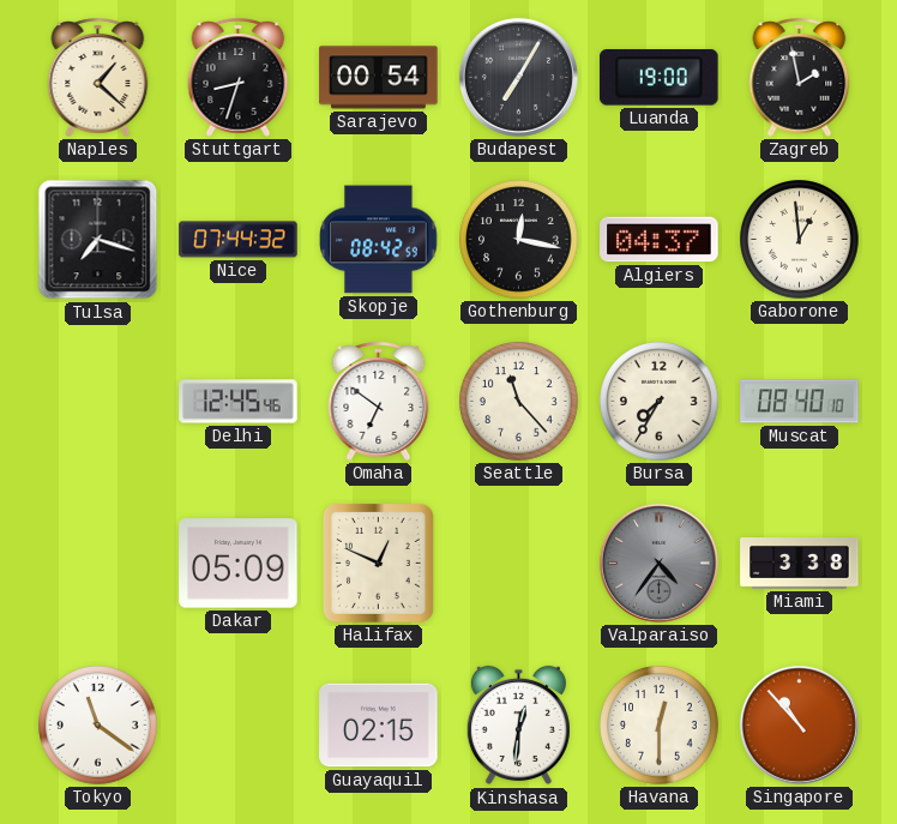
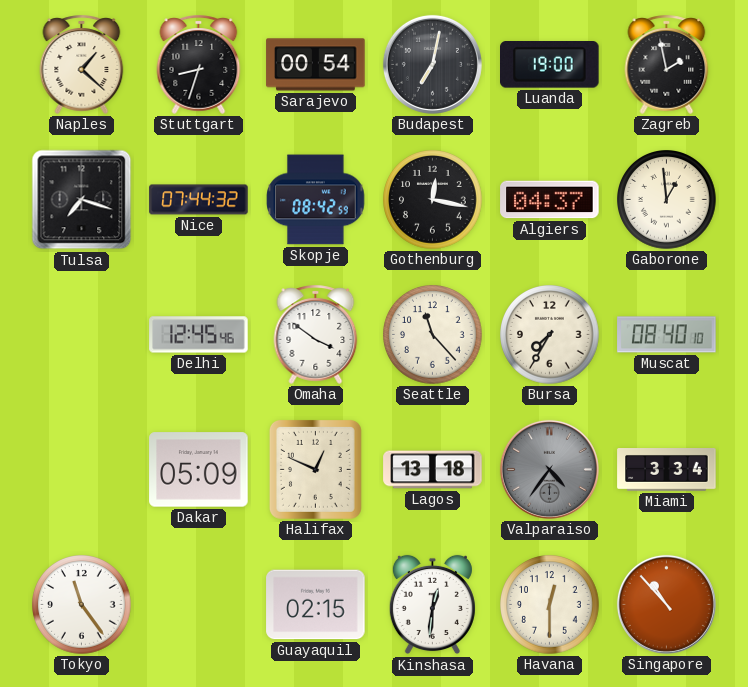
Budapest: 7:05 -> 7:02 (432, 64)
Omaha: 6:51 -> 3:51 (316, 334)
Lagos: none -> 13:18 (433, 470)
Miami: 3:38 -> 3:34 (667, 470)
Tokyo: 11:21 -> 11:24 (82, 605)
